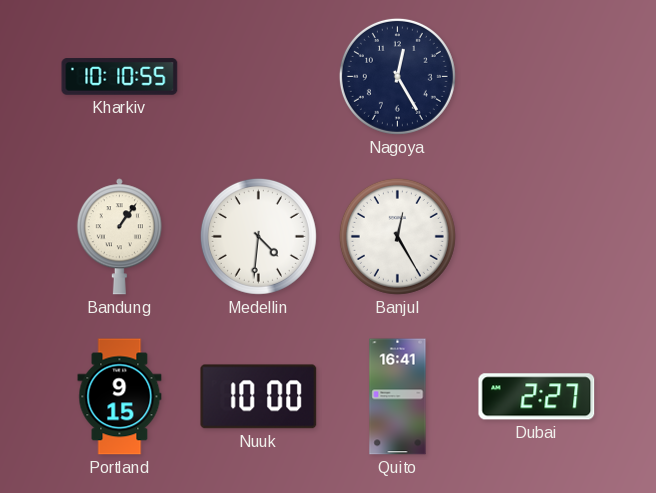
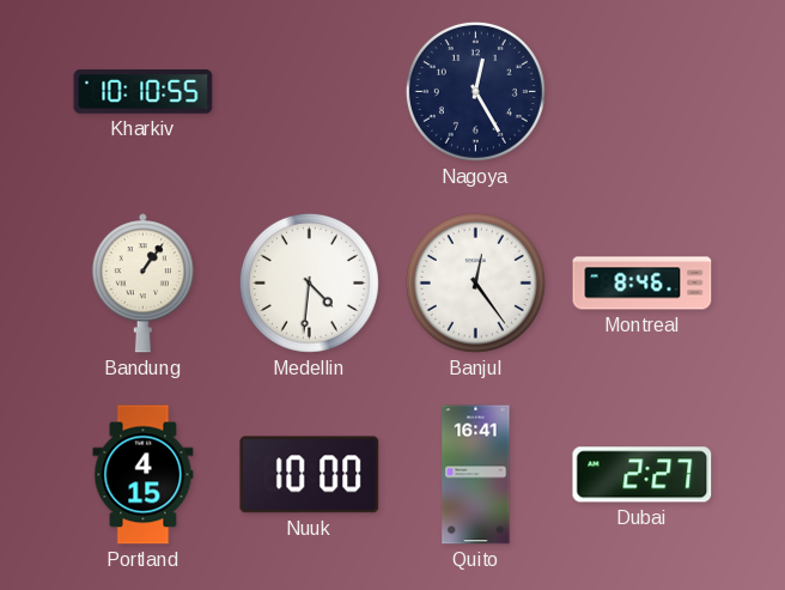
Banjul: 12:25 -> 12:24 (475, 282)
Montreal: none -> 8:46 (643, 284)
Portland: 9:15 -> 4:15 (144, 475)
